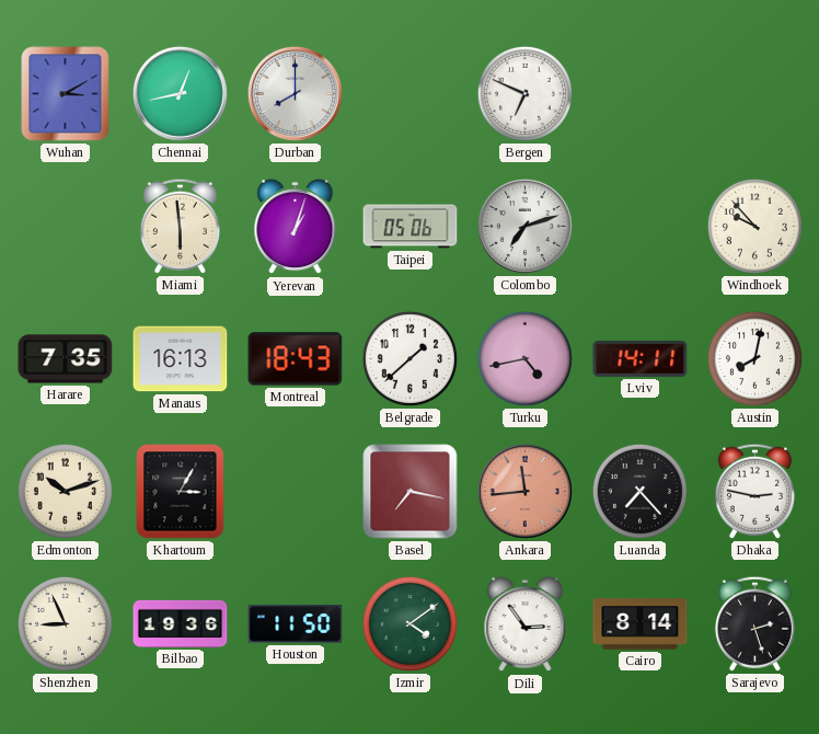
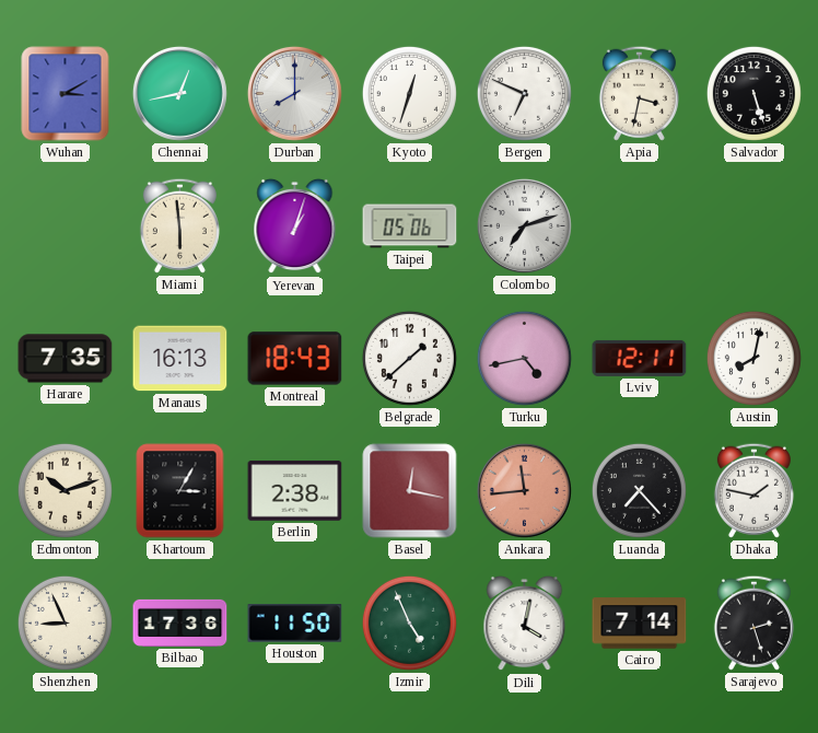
Kyoto: none -> 12:33 (409, 93)
Apia: none -> 3:32 (639, 93)
Salvador: none -> 5:27 (753, 93)
Windhoek: 9:53 -> none (754, 226)
Lviv: 14:11 -> 12:11 (640, 358)
Berlin: none -> 2:38 (295, 491)
Basel: 7:17 -> 12:17 (410, 491)
Dhaka: 2:47 -> 1:47 (753, 490)
Bilbao: 19:36 -> 17:36 (180, 623)
Izmir: 4:09 -> 4:56 (409, 623)
Dili: 2:54 -> 4:02 (525, 624)
Cairo: 8:14 -> 7:14 (640, 624)
